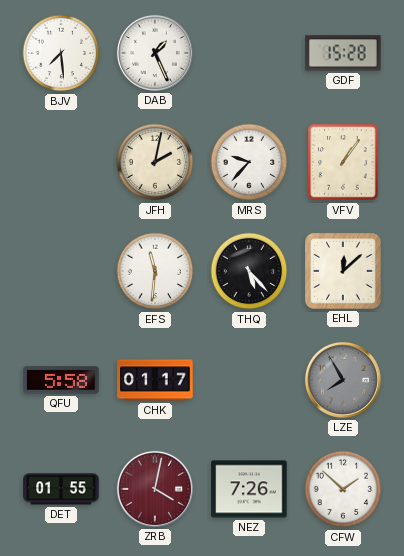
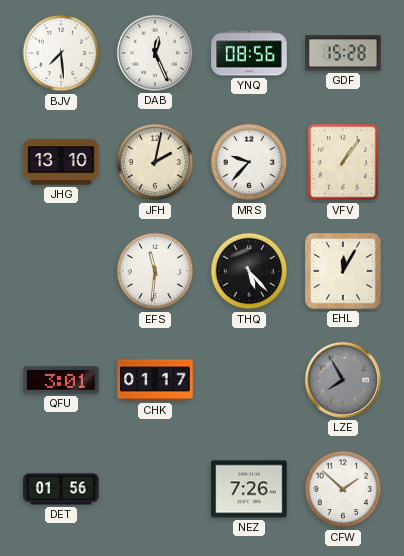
DAB: 1:26 -> 12:26 (155, 53)
YNQ: none -> 08:56 (249, 53)
JHG: none -> 13:10 (61, 162)
EHL: 12:08 -> 12:05 (343, 271)
QFU: 5:58 -> 3:01 (61, 380)
DET: 01:55 -> 01:56 (61, 489)
ZRB: 4:02 -> none (155, 489)
